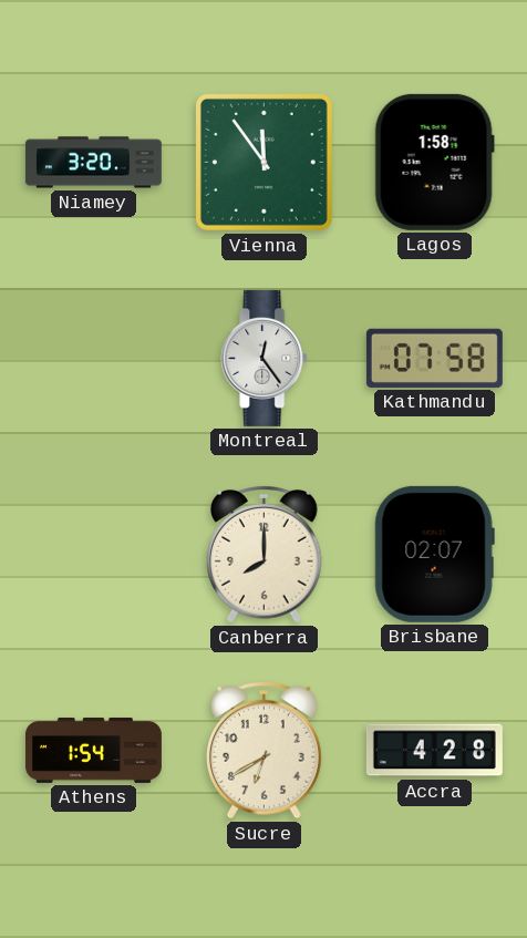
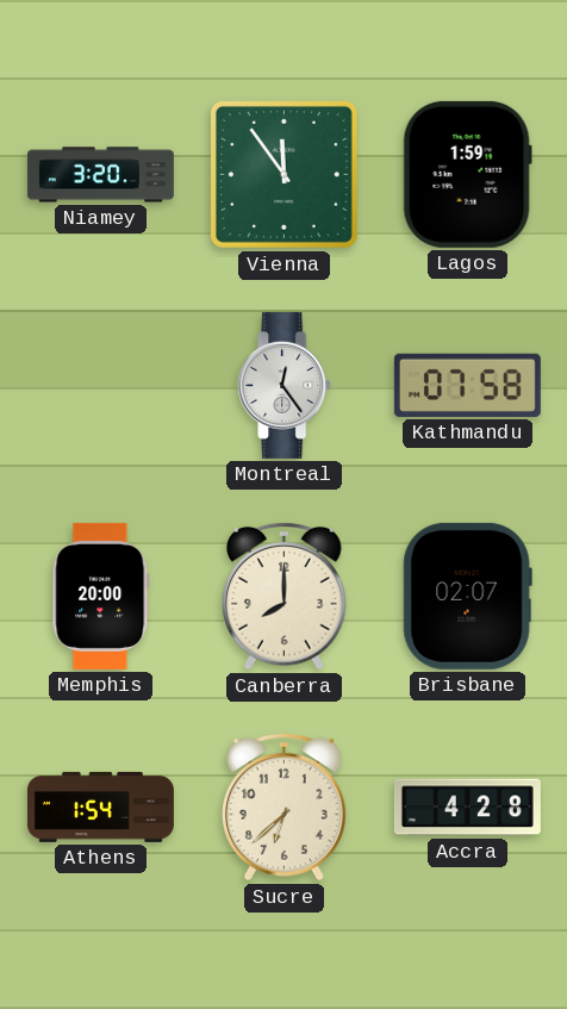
Lagos: 1:58 -> 1:59 (467, 174)
Memphis: none -> 20:00 (101, 596)
Sucre: 6:40 -> 6:38 (285, 806)
